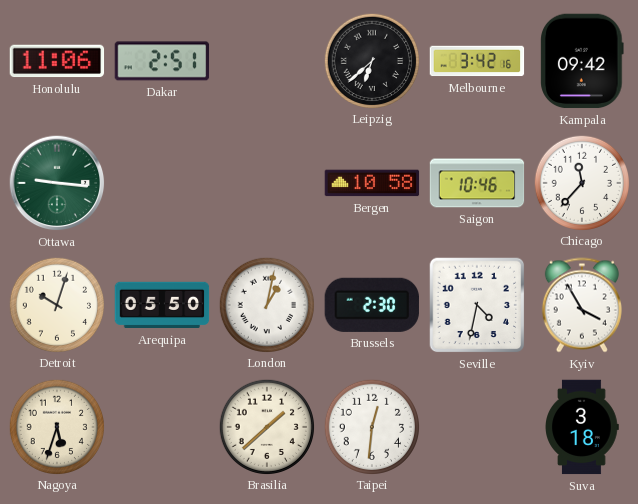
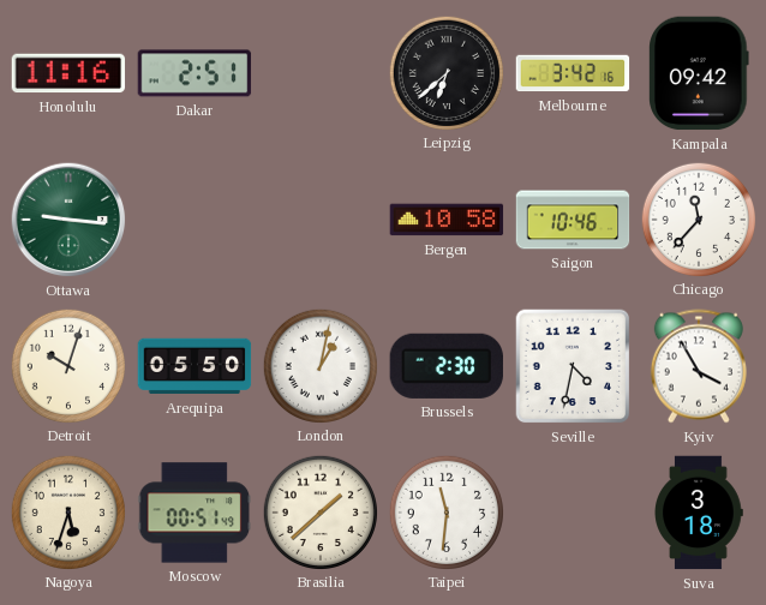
Honolulu: 11:06 -> 11:16 (68, 73)
Moscow: none -> 00:51 (195, 513)
Taipei: 12:31 -> 11:31 (445, 511)
